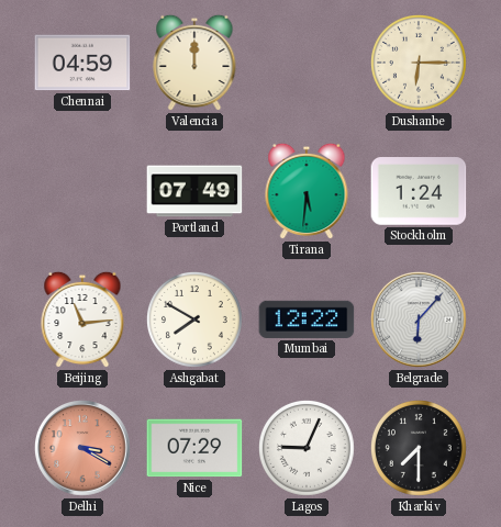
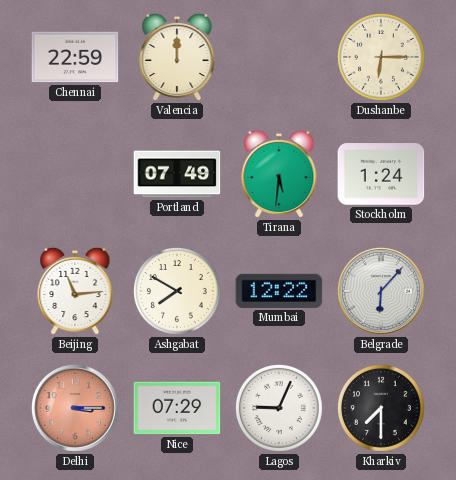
Chennai: 04:59 -> 22:59 (75, 57)
Delhi: 3:20 -> 3:15 (76, 409)
